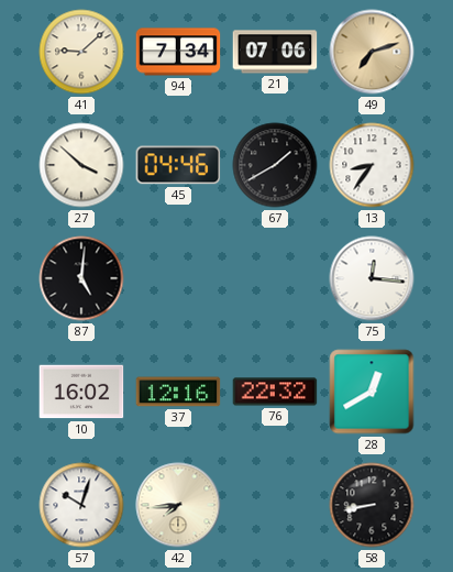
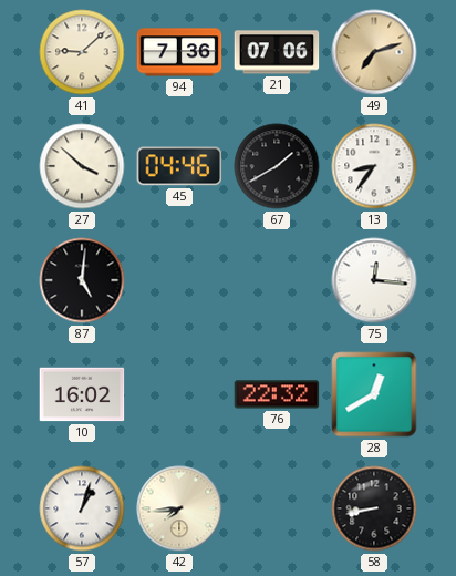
94: 7:34 -> 7:36 (179, 52)
37: 12:16 -> none (178, 392)
57: 10:03 -> 1:03 (82, 508)
